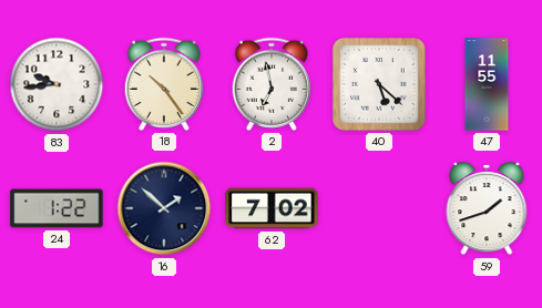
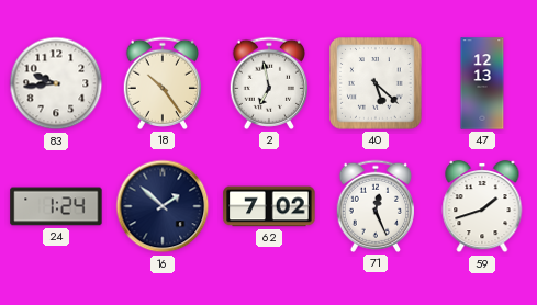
47: 11:55 -> 12:13 (482, 83)
24: 1:22 -> 1:24 (56, 206)
71: none -> 12:26 (376, 206)
